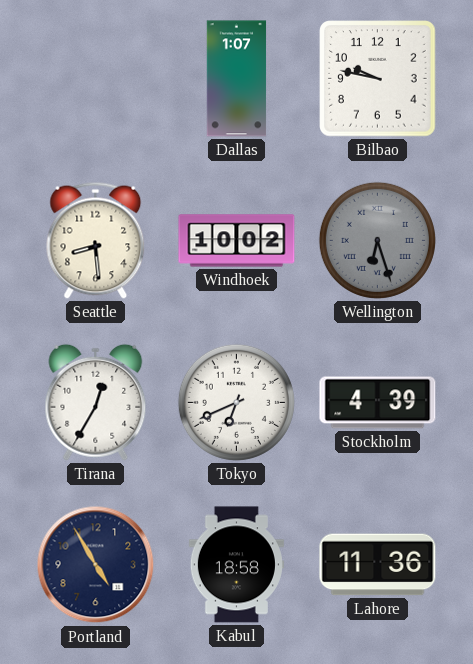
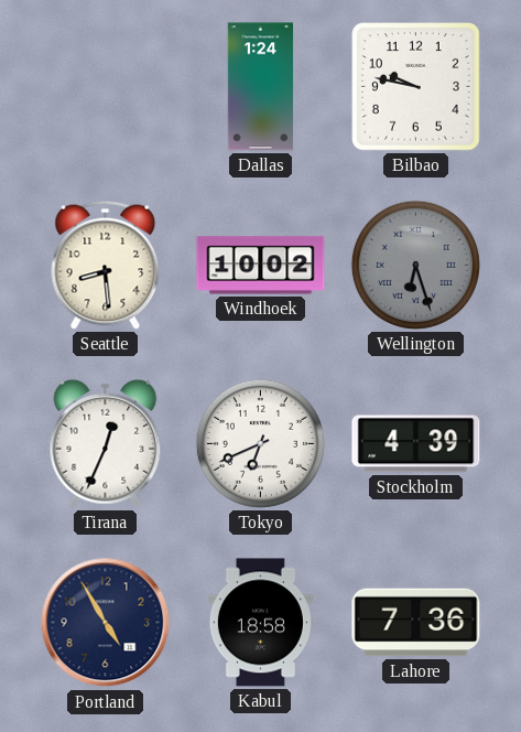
Dallas: 1:07 -> 1:24 (261, 87)
Tirana: 12:35 -> 12:34 (106, 443)
Lahore: 11:36 -> 7:36 (416, 623)
